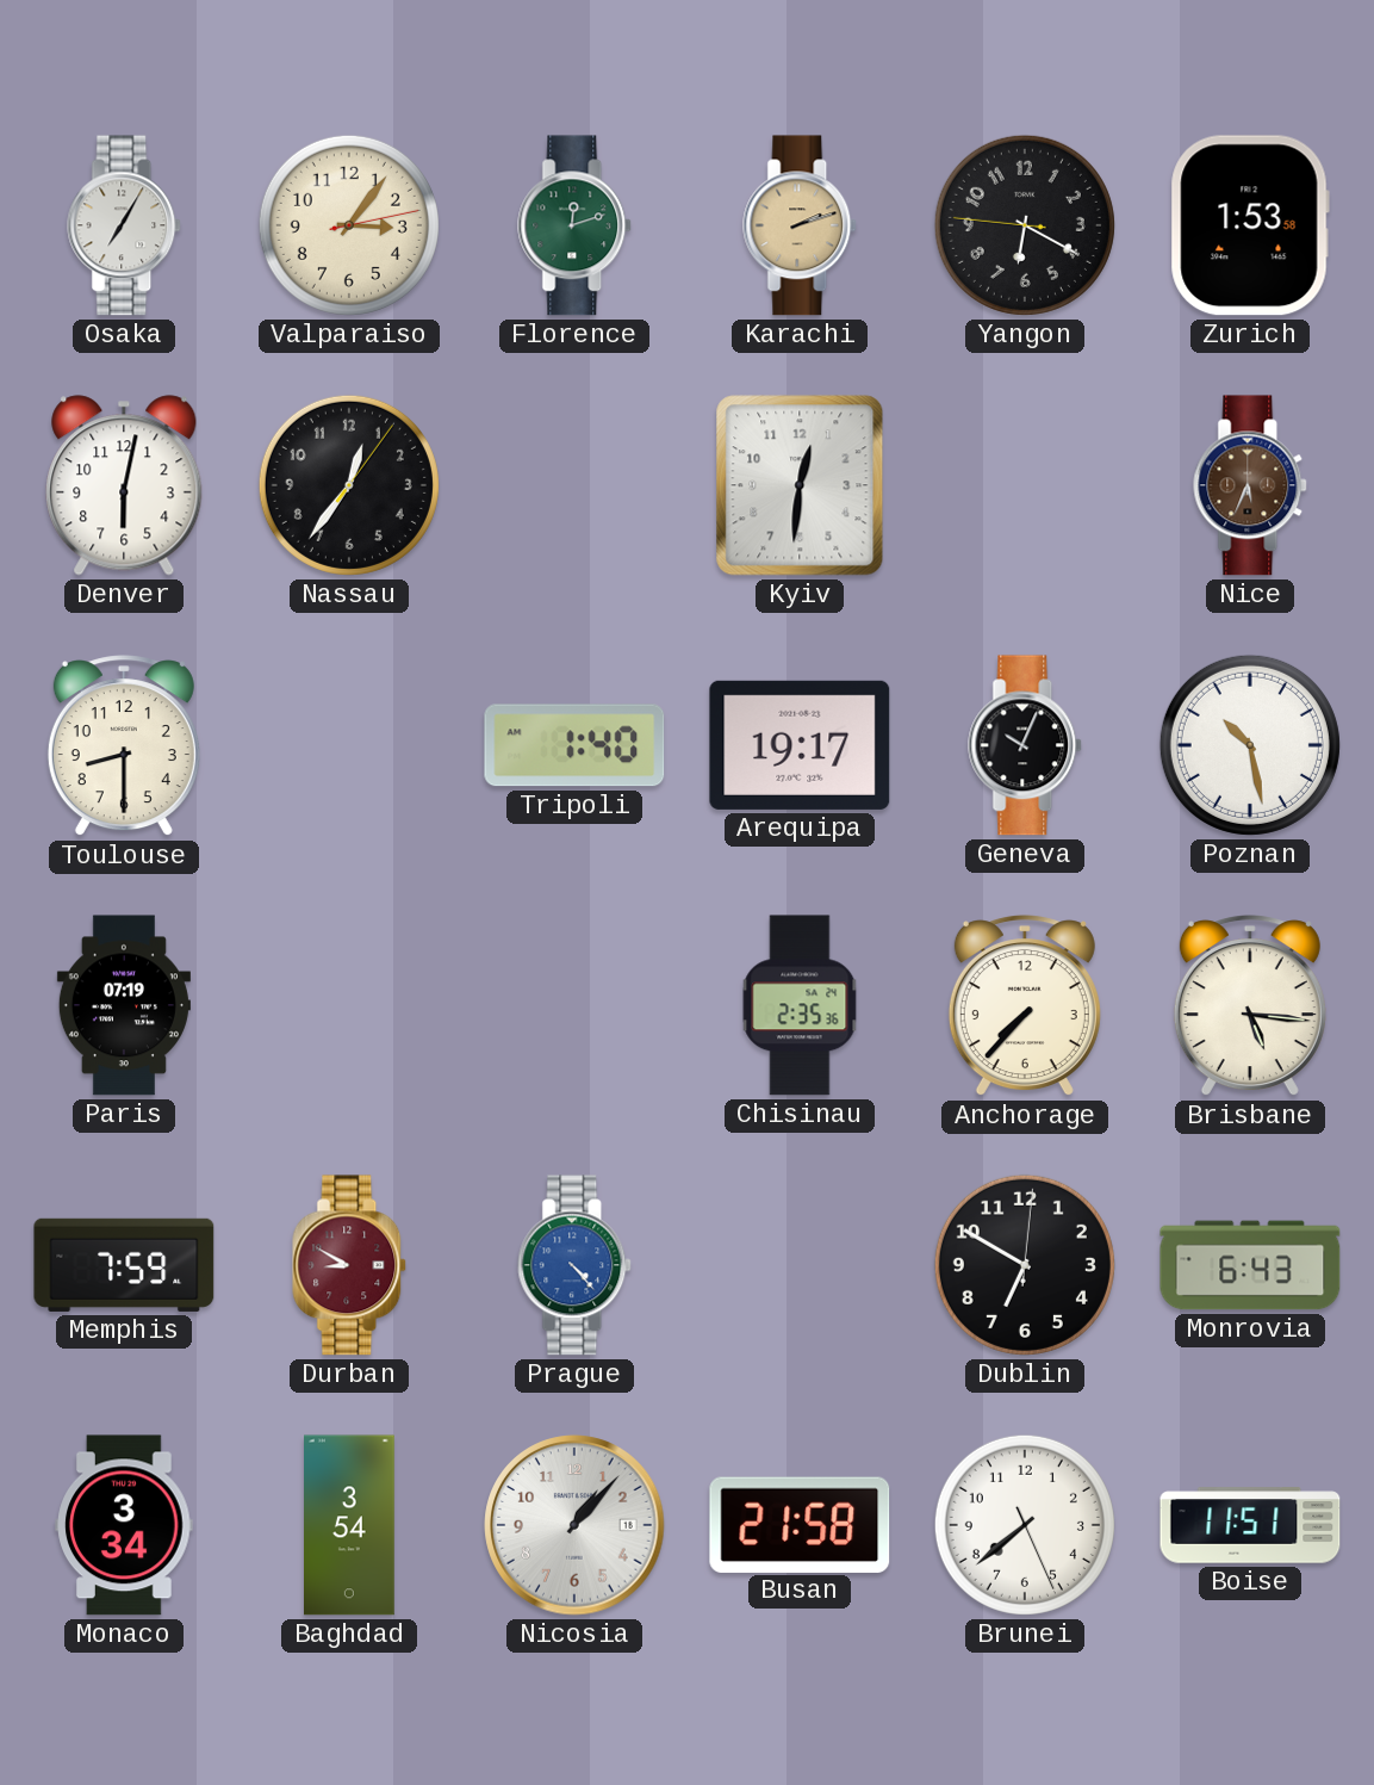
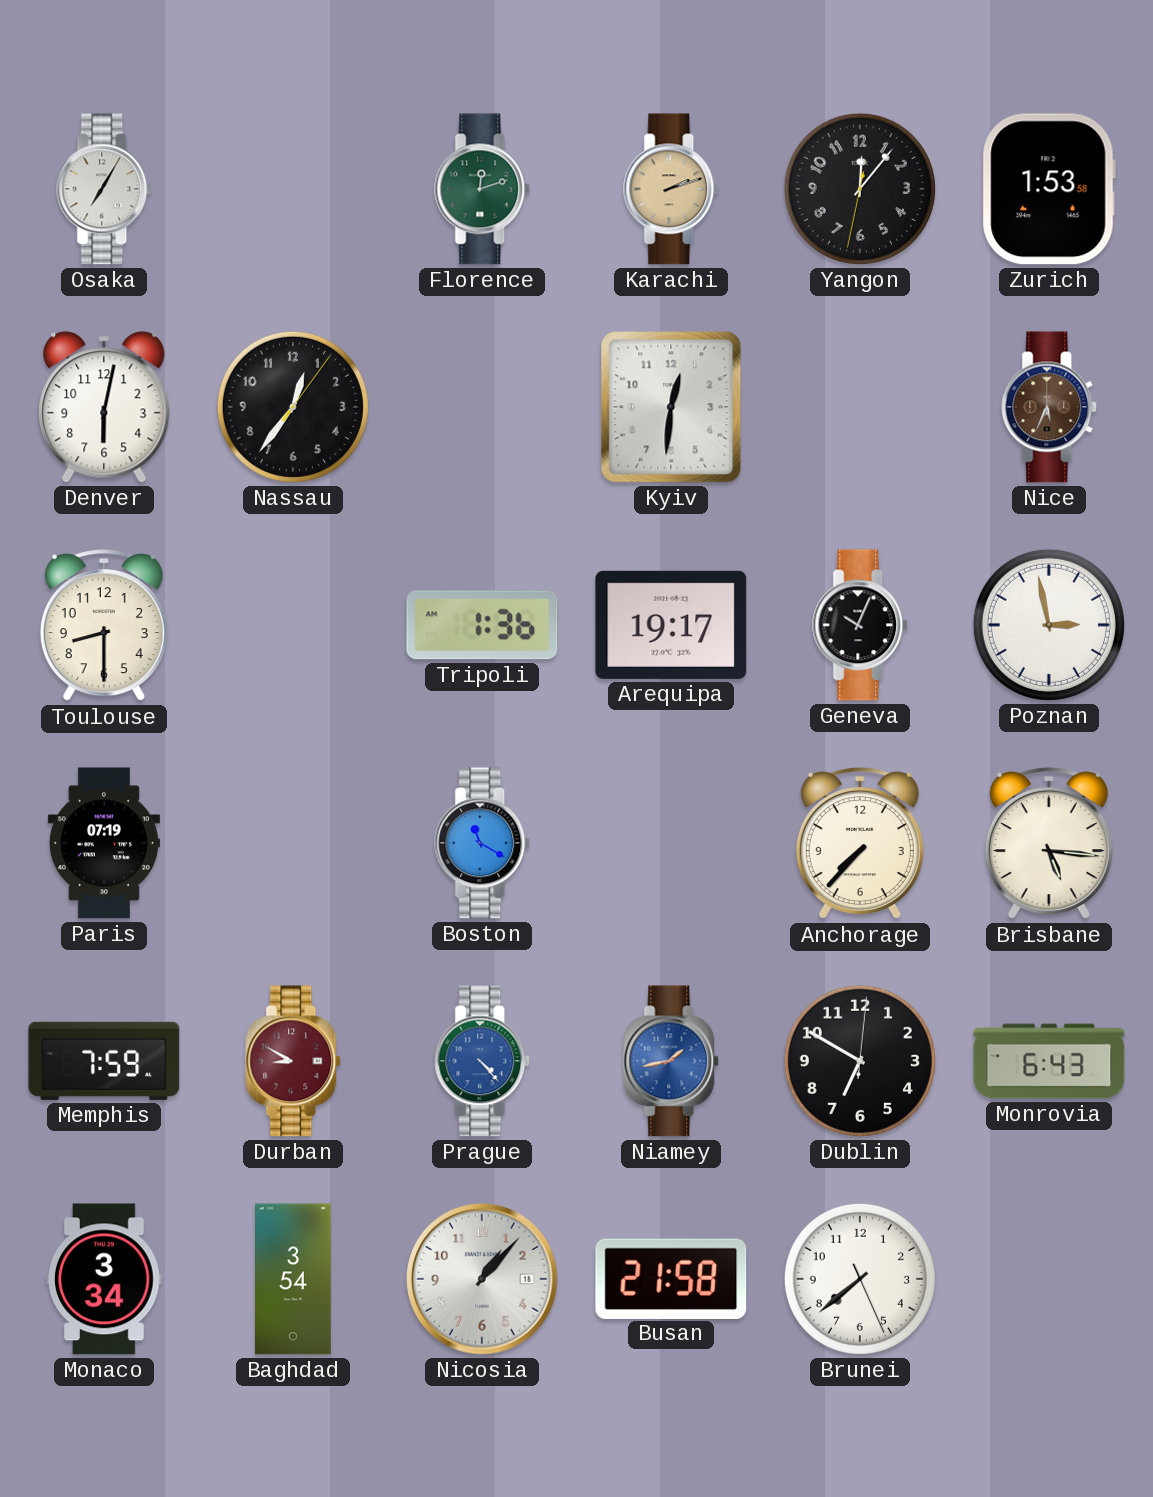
Valparaiso: 3:06 -> none (349, 225)
Yangon: 6:19 -> 12:06 (860, 189)
Tripoli: 1:40 -> 1:36 (482, 625)
Poznan: 10:28 -> 2:58 (1049, 625)
Boston: none -> 11:20 (483, 843)
Chisinau: 2:35 -> none (800, 1005)
Niamey: none -> 1:43 (672, 1061)
Boise: 11:51 -> none (1250, 1525)
